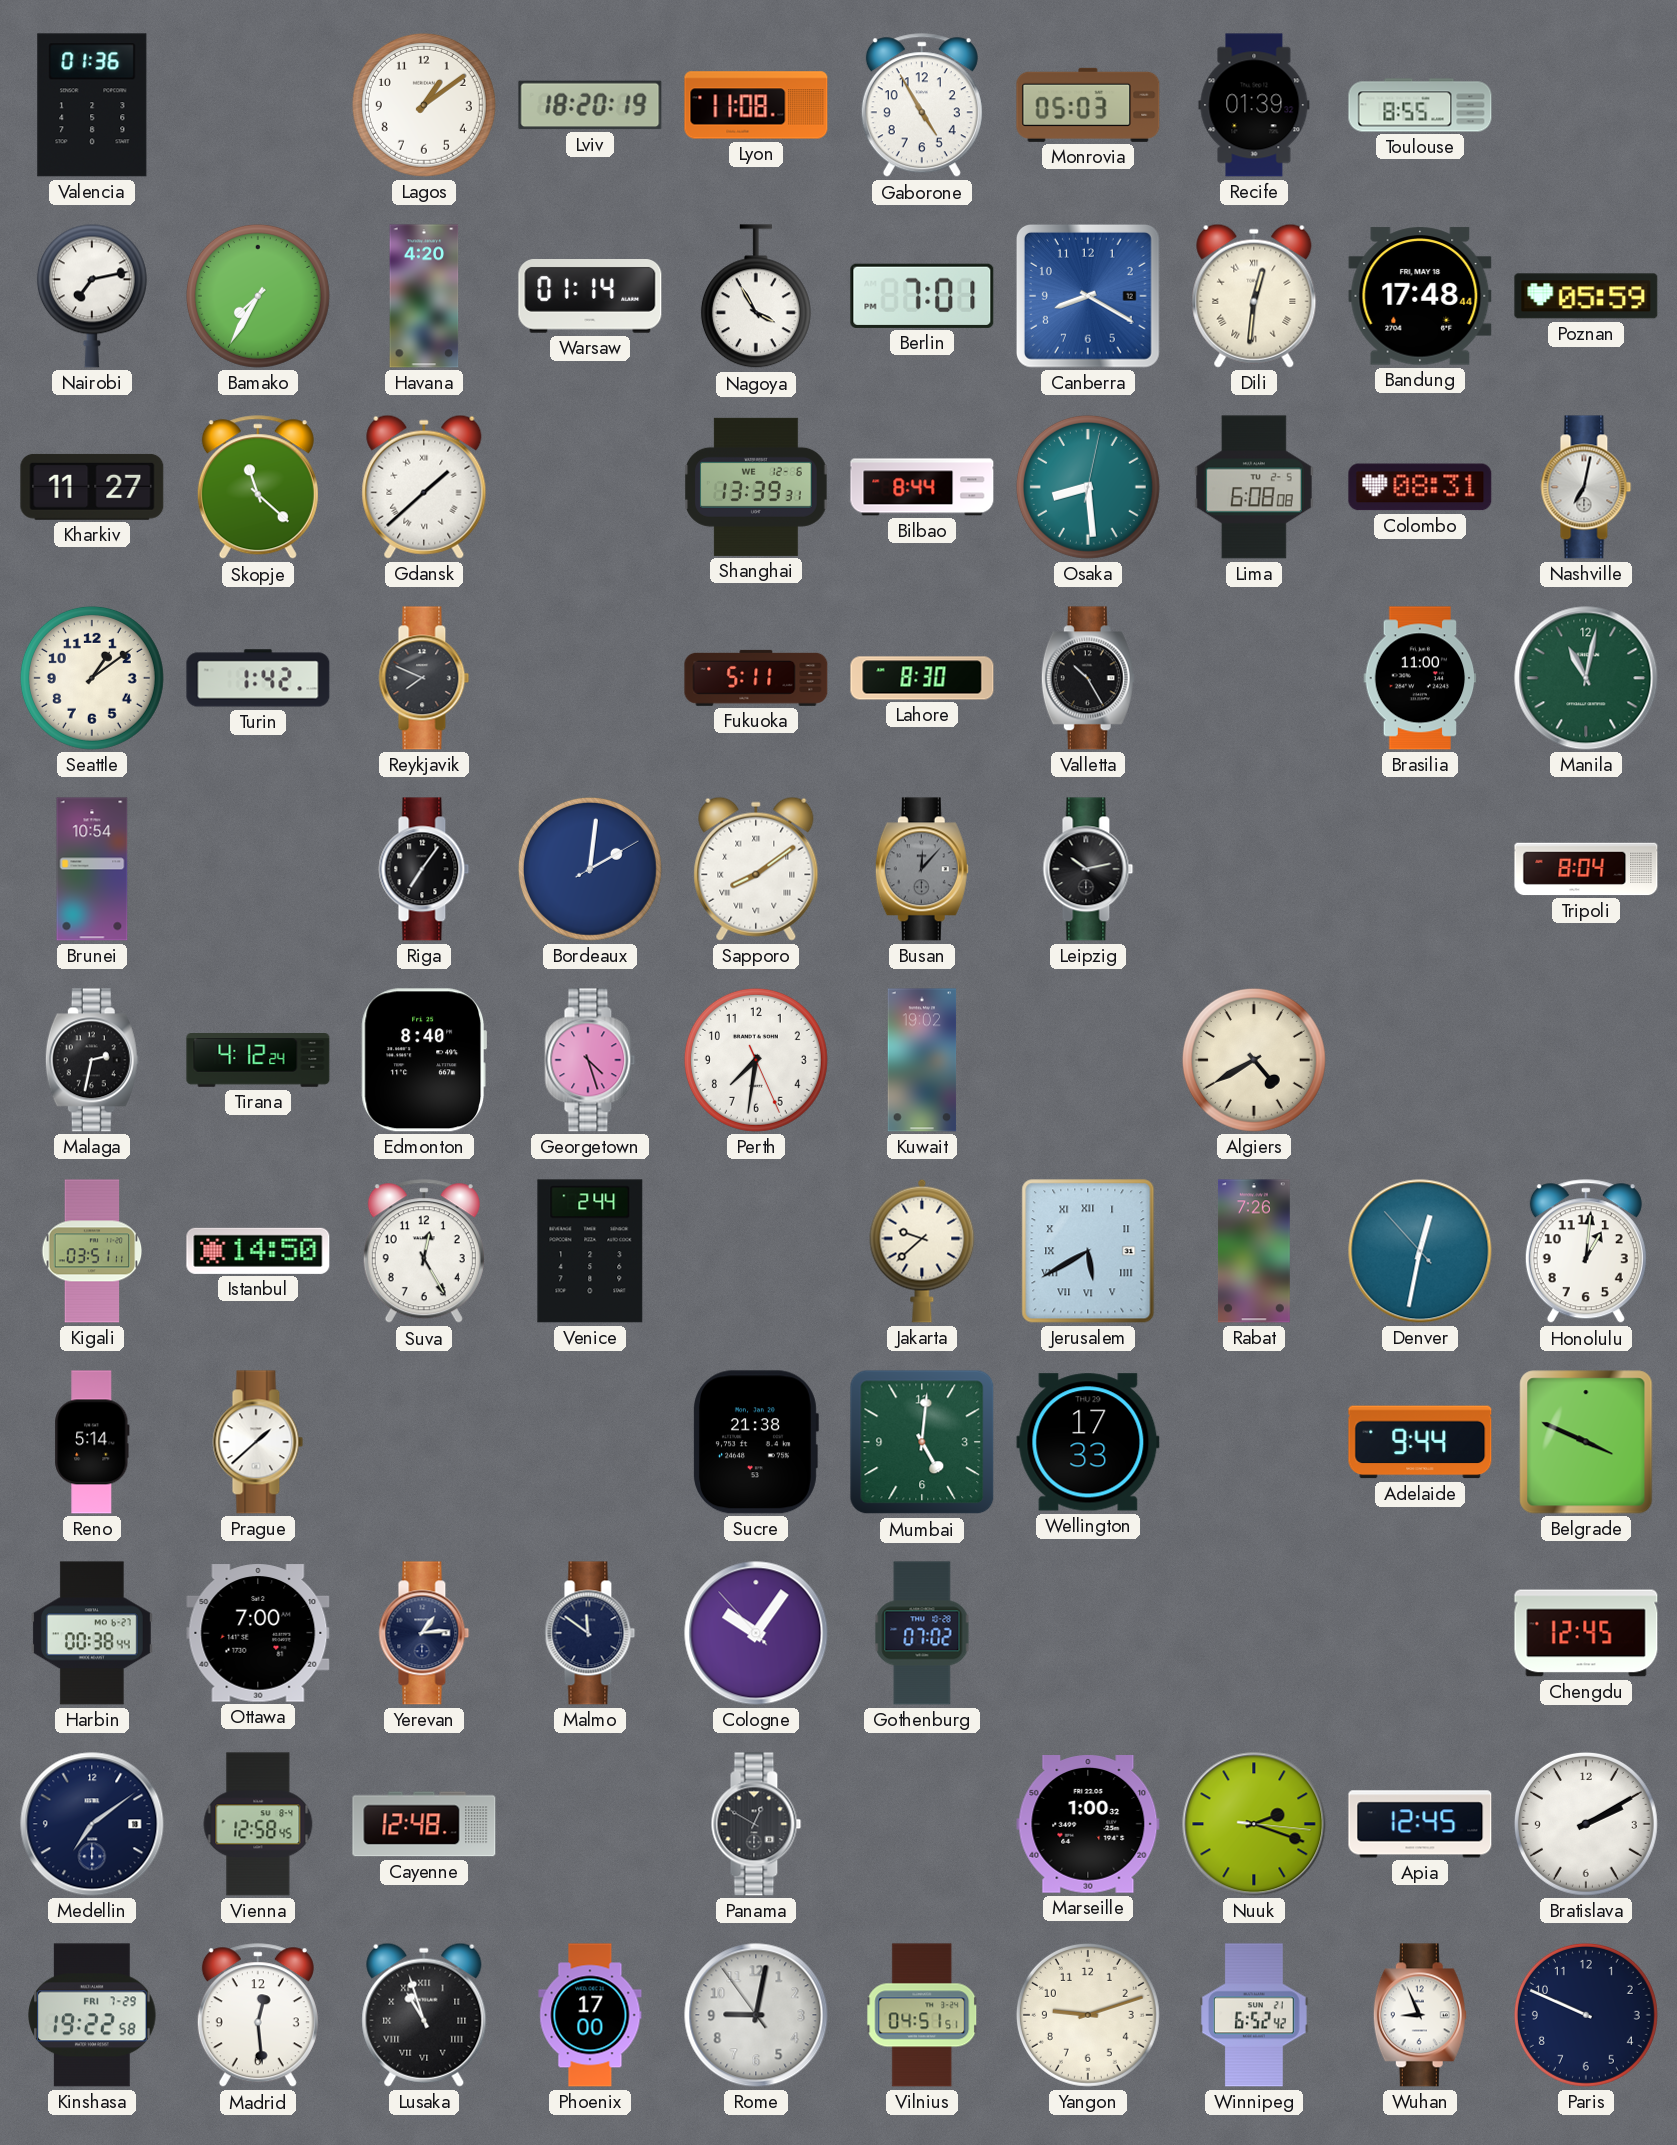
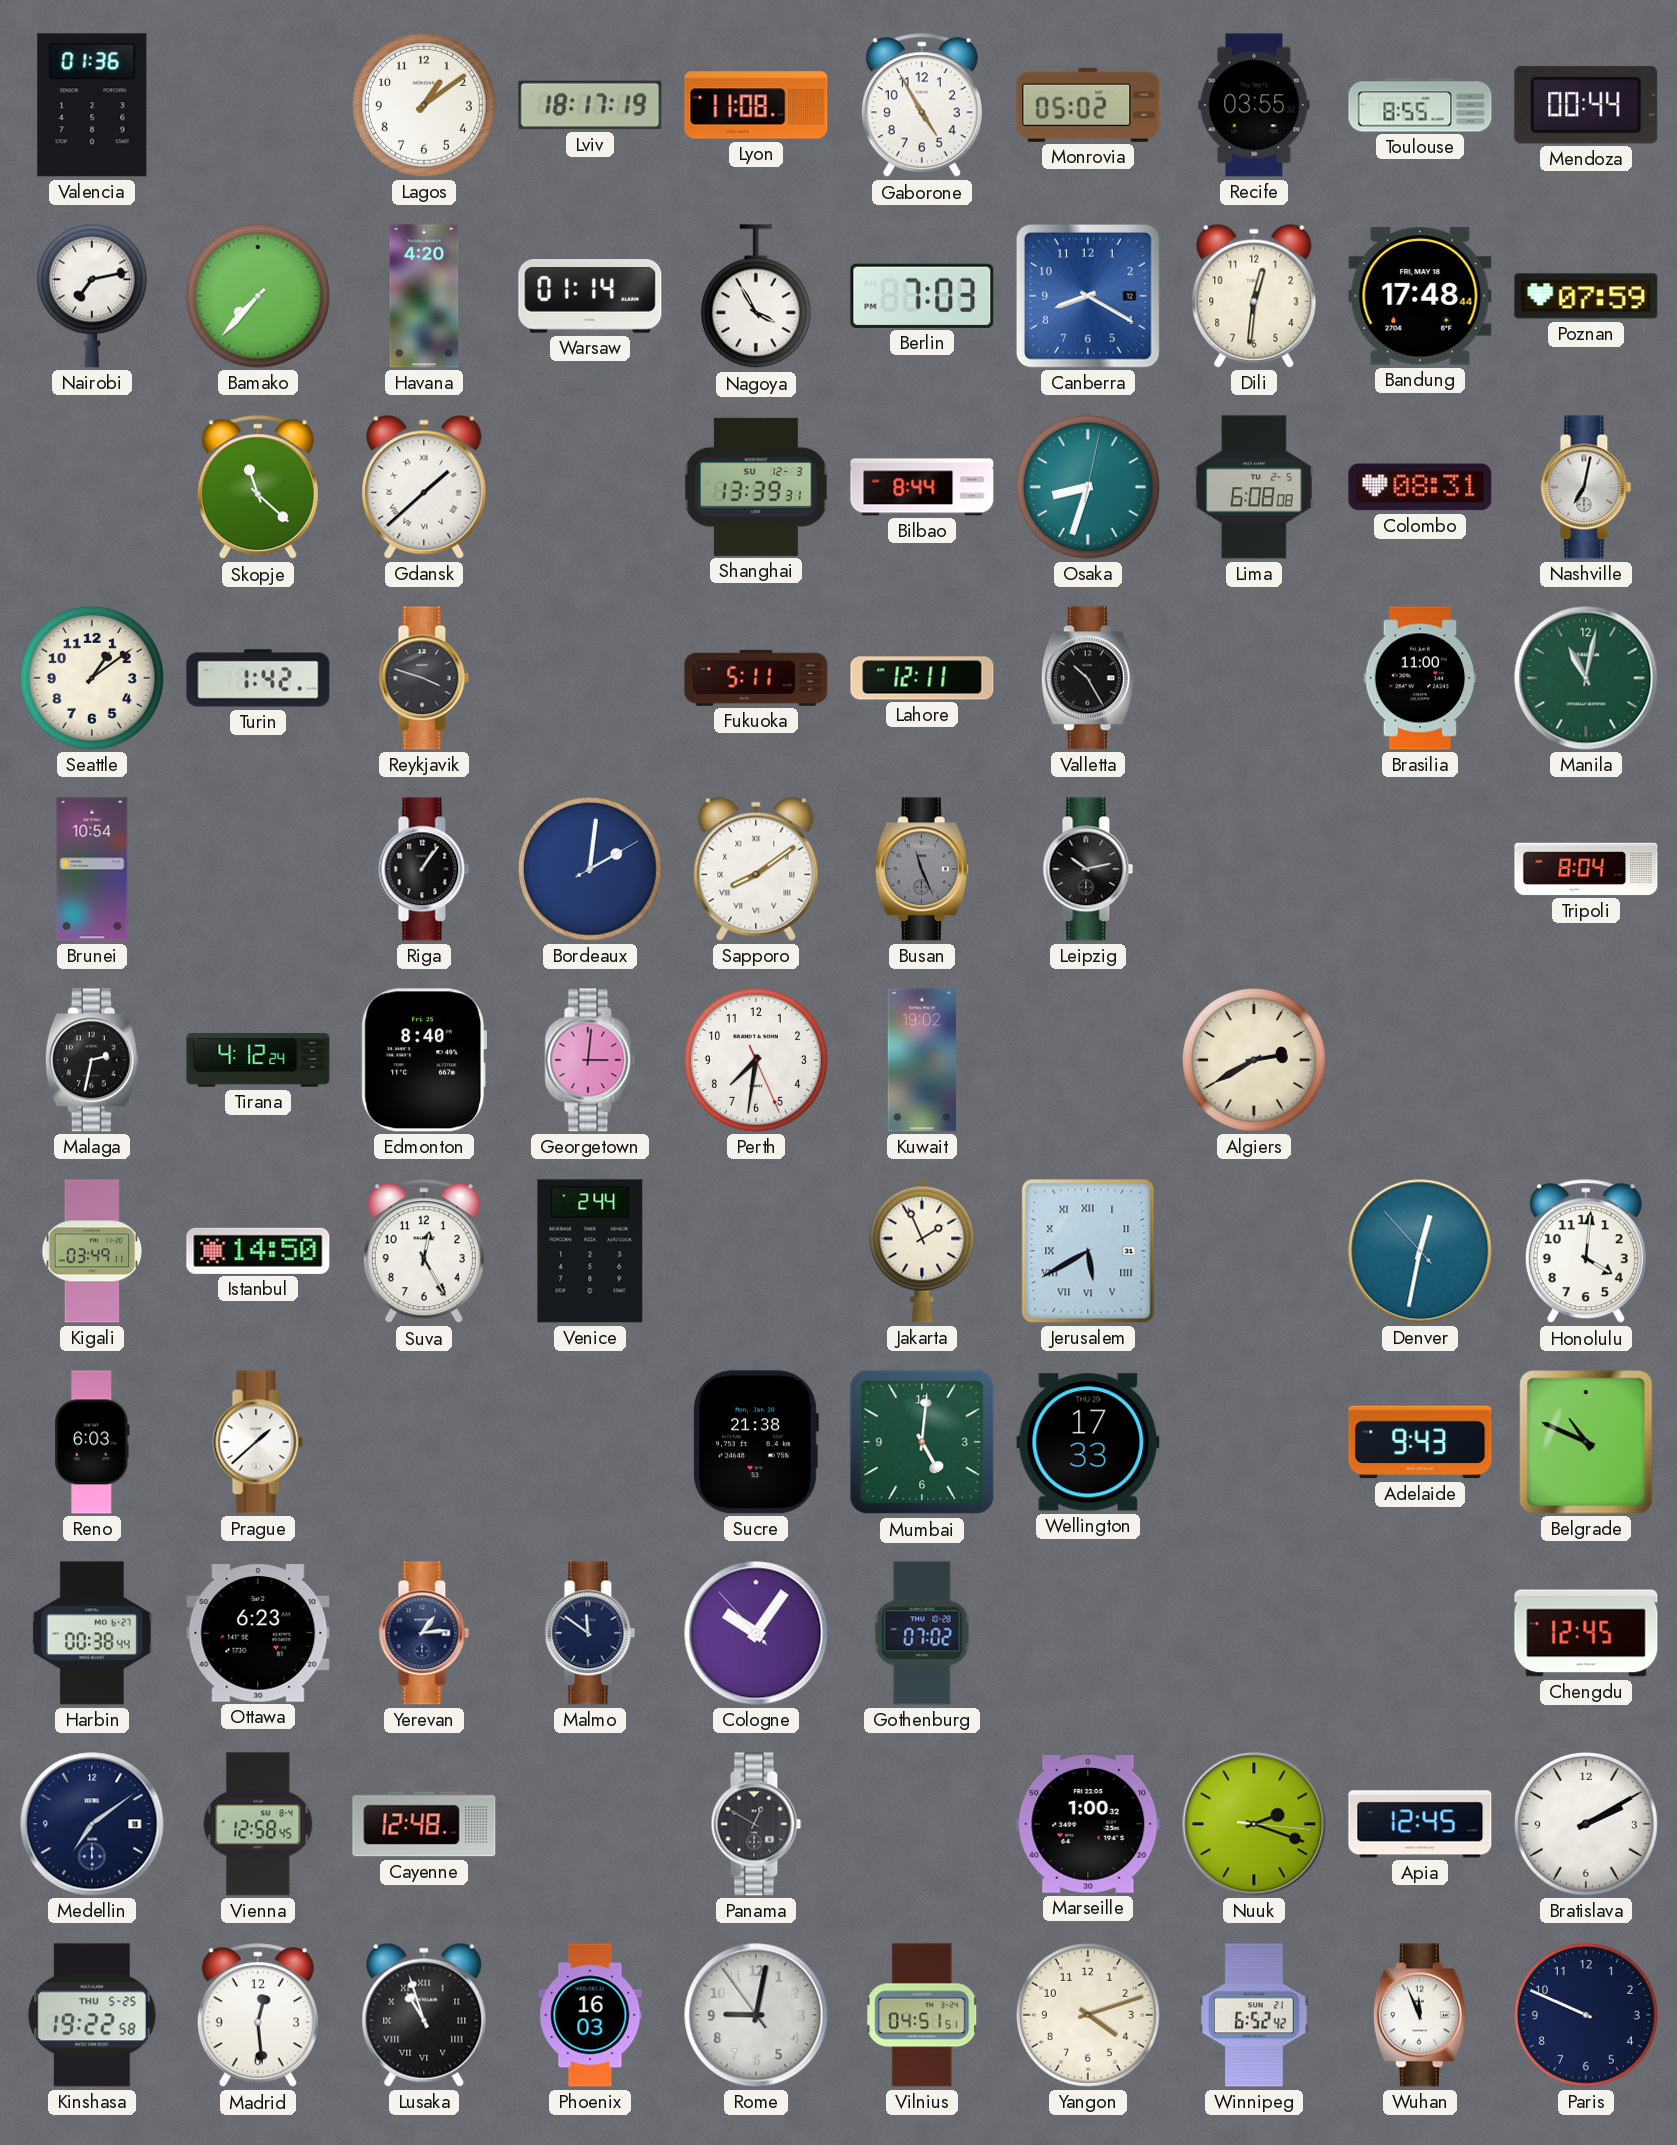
Lviv: 18:20 -> 18:17 (590, 105)
Monrovia: 05:03 -> 05:02 (1088, 105)
Recife: 01:39 -> 03:55 (1254, 105)
Mendoza: none -> 00:44 (1586, 105)
Bamako: 7:35 -> 7:37 (258, 296)
Berlin: 7:01 -> 7:03 (922, 296)
Dili numerals: Roman -> Arabic (1254, 296)
Poznan: 05:59 -> 07:59 (1586, 296)
Kharkiv: 11:27 -> none (92, 487)
Shanghai date: WE 12-6 -> SU 12-3 (756, 487)
Osaka: 8:29 -> 8:33 (1088, 487)
Reykjavik: 7:49 -> 3:48 (424, 678)
Lahore: 8:30 -> 12:11 (922, 678)
Riga: 7:06 -> 1:06 (424, 869)
Busan: 12:07 -> 11:26 (922, 869)
Georgetown: 4:27 -> 3:01 (590, 1060)
Algiers: 4:40 -> 2:40 (1254, 1060)
Kigali: 03:51 -> 03:49 (92, 1251)
Jakarta: 9:38 -> 1:56 (922, 1251)
Rabat: 7:26 -> none (1254, 1251)
Honolulu: 1:01 -> 4:01 (1586, 1252)
Reno: 5:14 -> 6:03 (92, 1442)
Adelaide: 9:44 -> 9:43 (1420, 1442)
Belgrade: 3:49 -> 10:49 (1586, 1442)
Ottawa: 7:00 -> 6:23 (258, 1633)
Kinshasa date: FRI 7-29 -> THU 5-25 (92, 2015)
Phoenix: 17:00 -> 16:03 (590, 2015)
Yangon: 9:12 -> 4:12 (1088, 2015)
Wuhan: 8:56 -> 11:56 (1420, 2015)
